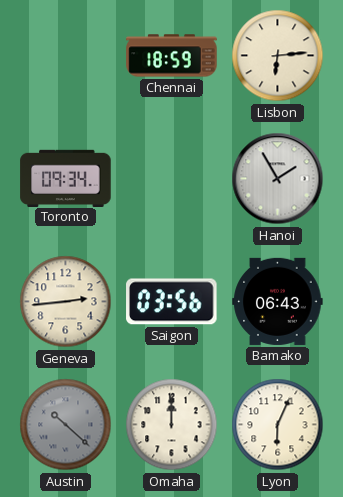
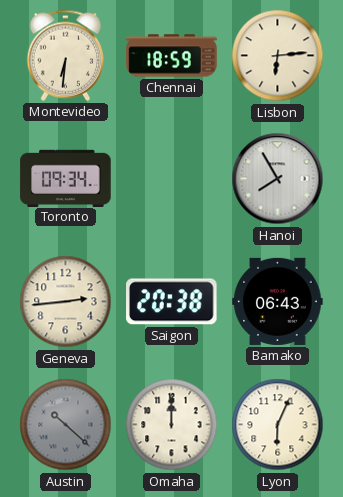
Montevideo: none -> 6:31 (66, 55)
Hanoi: 1:55 -> 7:55 (278, 179)
Saigon: 03:56 -> 20:38 (172, 302)
